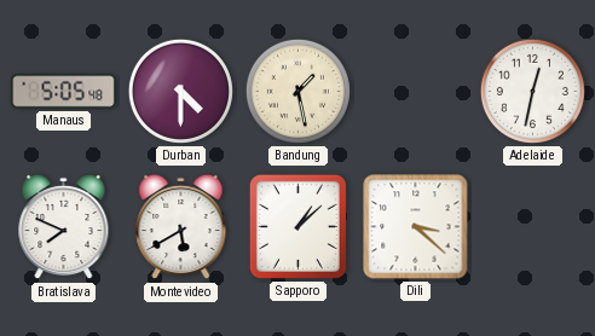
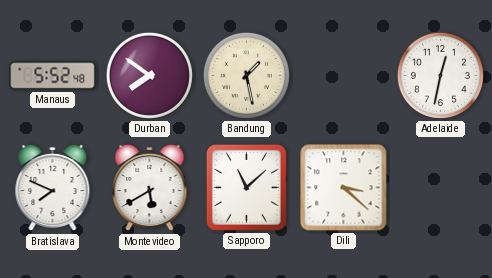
Manaus: 5:05 -> 5:52 (53, 76)
Durban: 4:30 -> 7:51 (149, 75)
Sapporo: 1:08 -> 11:08 (246, 187)
